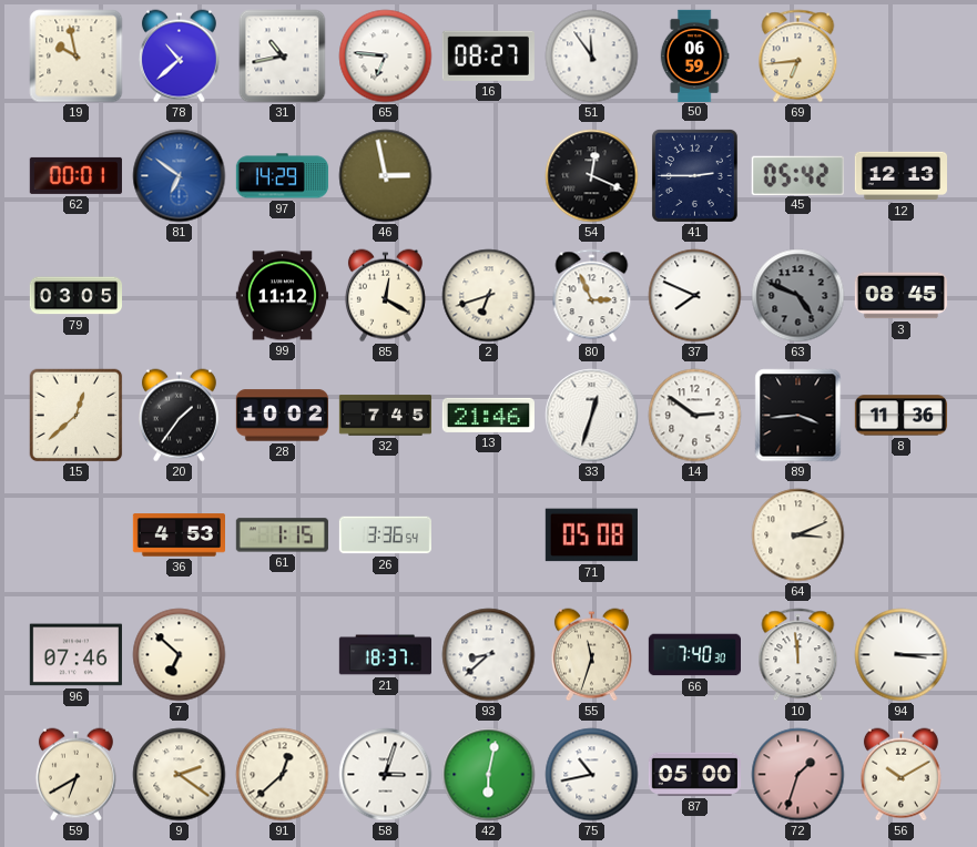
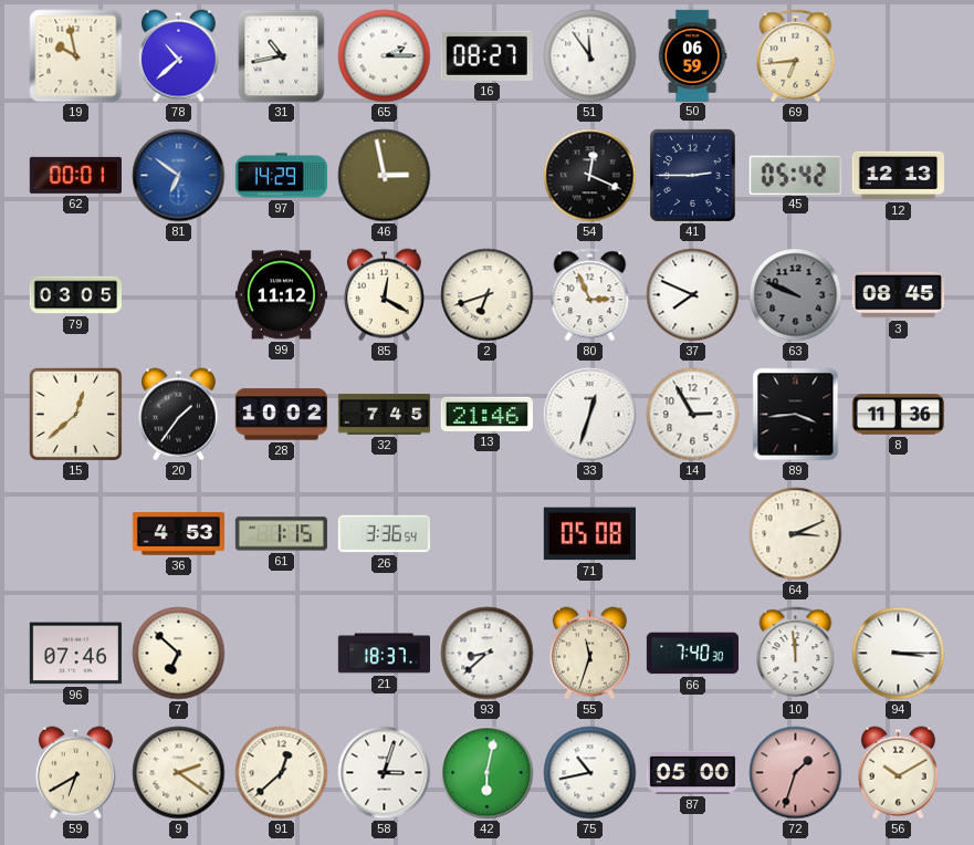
65: 6:46 -> 2:15 (385, 56)
63: 4:49 -> 9:49 (796, 295)
14: 2:51 -> 2:55 (693, 415)
